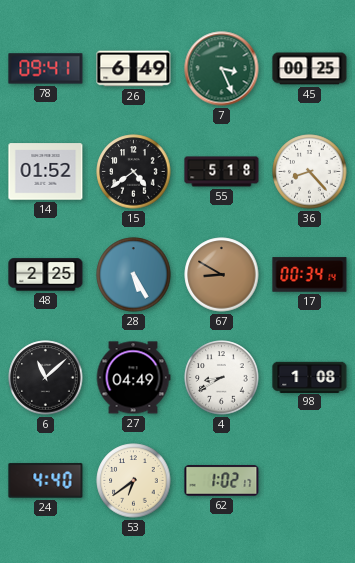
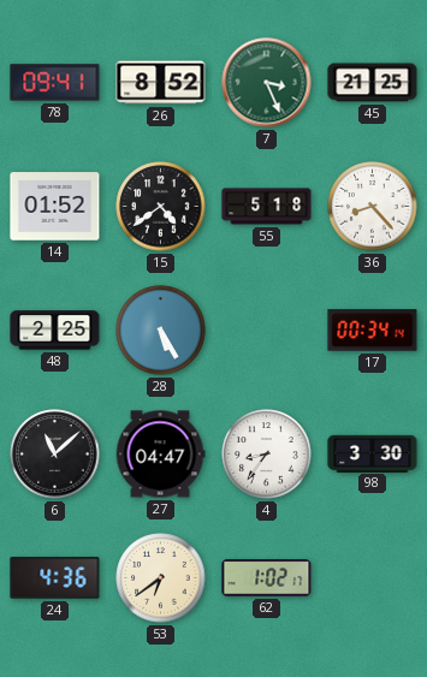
26: 6:49 -> 8:52 (161, 83)
45: 00:25 -> 21:25 (373, 83)
67: 8:50 -> none (222, 275)
27: 04:49 -> 04:47 (160, 455)
4: 8:40 -> 8:36 (267, 455)
98: 1:08 -> 3:30 (373, 453)
24: 4:40 -> 4:36 (55, 578)
